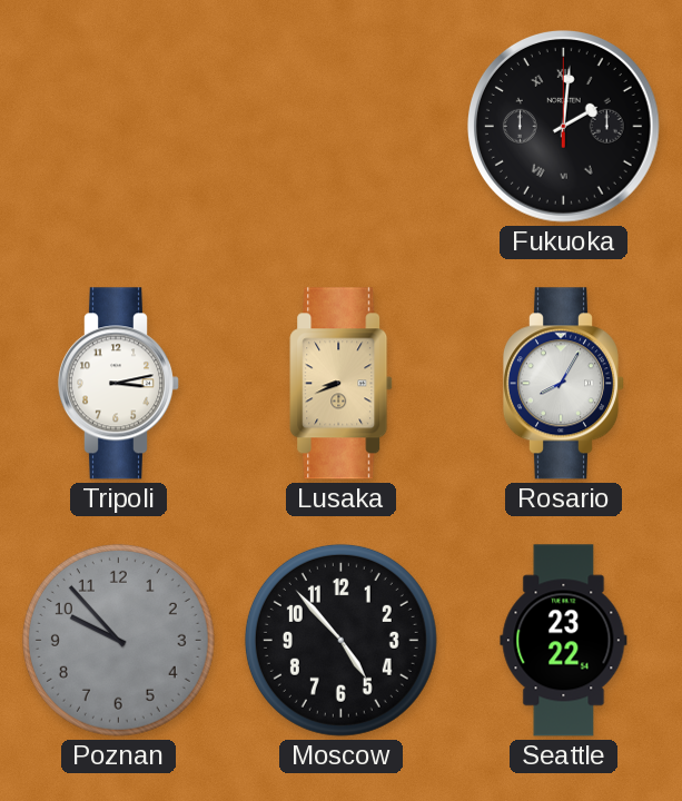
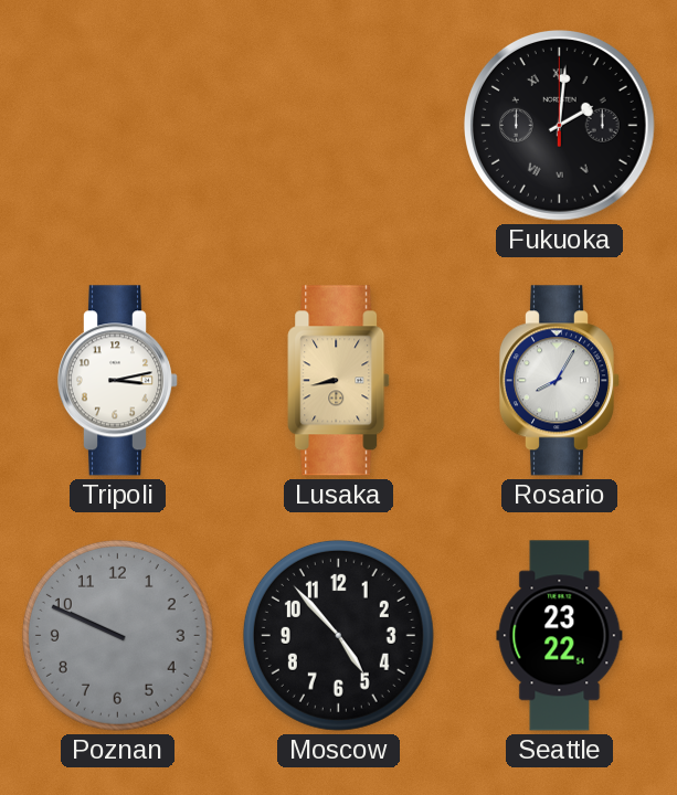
Lusaka: 8:41 -> 8:43 (339, 381)
Poznan: 9:53 -> 9:49 (117, 635)
